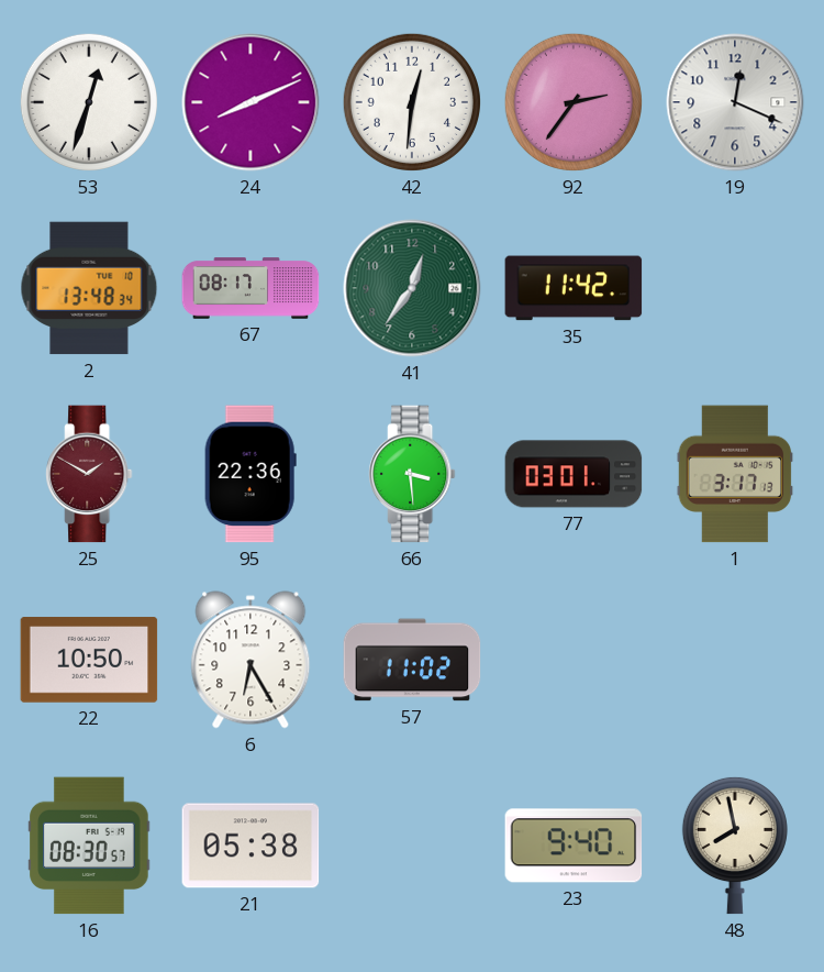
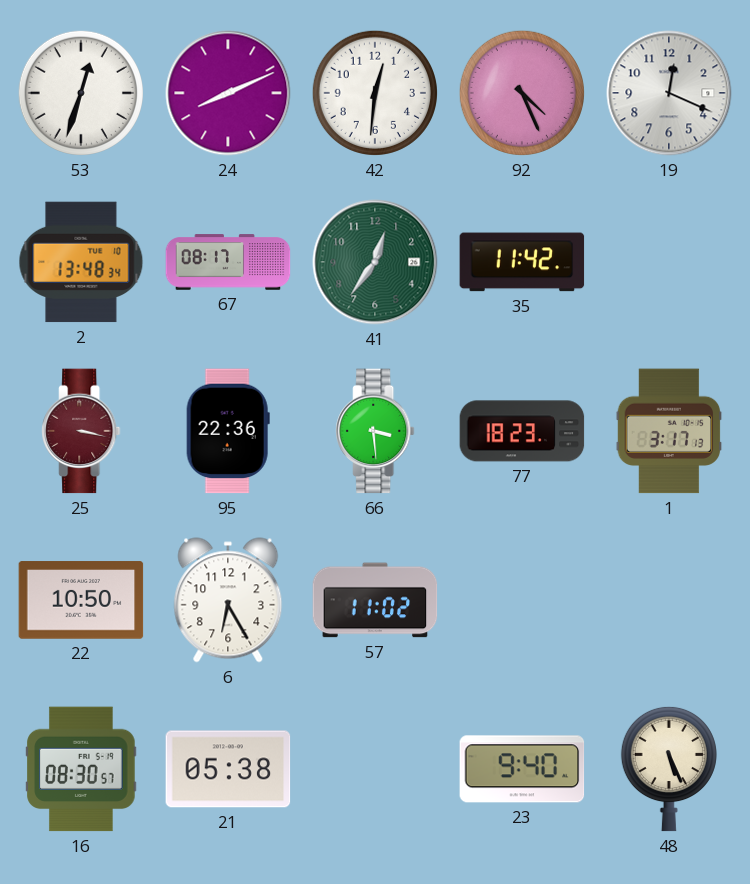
92: 2:36 -> 4:26 (522, 93)
25: 1:50 -> 3:17 (81, 431)
77: 03:01 -> 18:23 (522, 431)
48: 7:58 -> 5:26 (669, 769)
